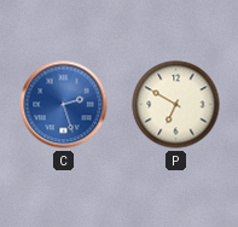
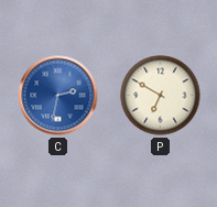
C: 2:27 -> 2:32 (58, 96)
